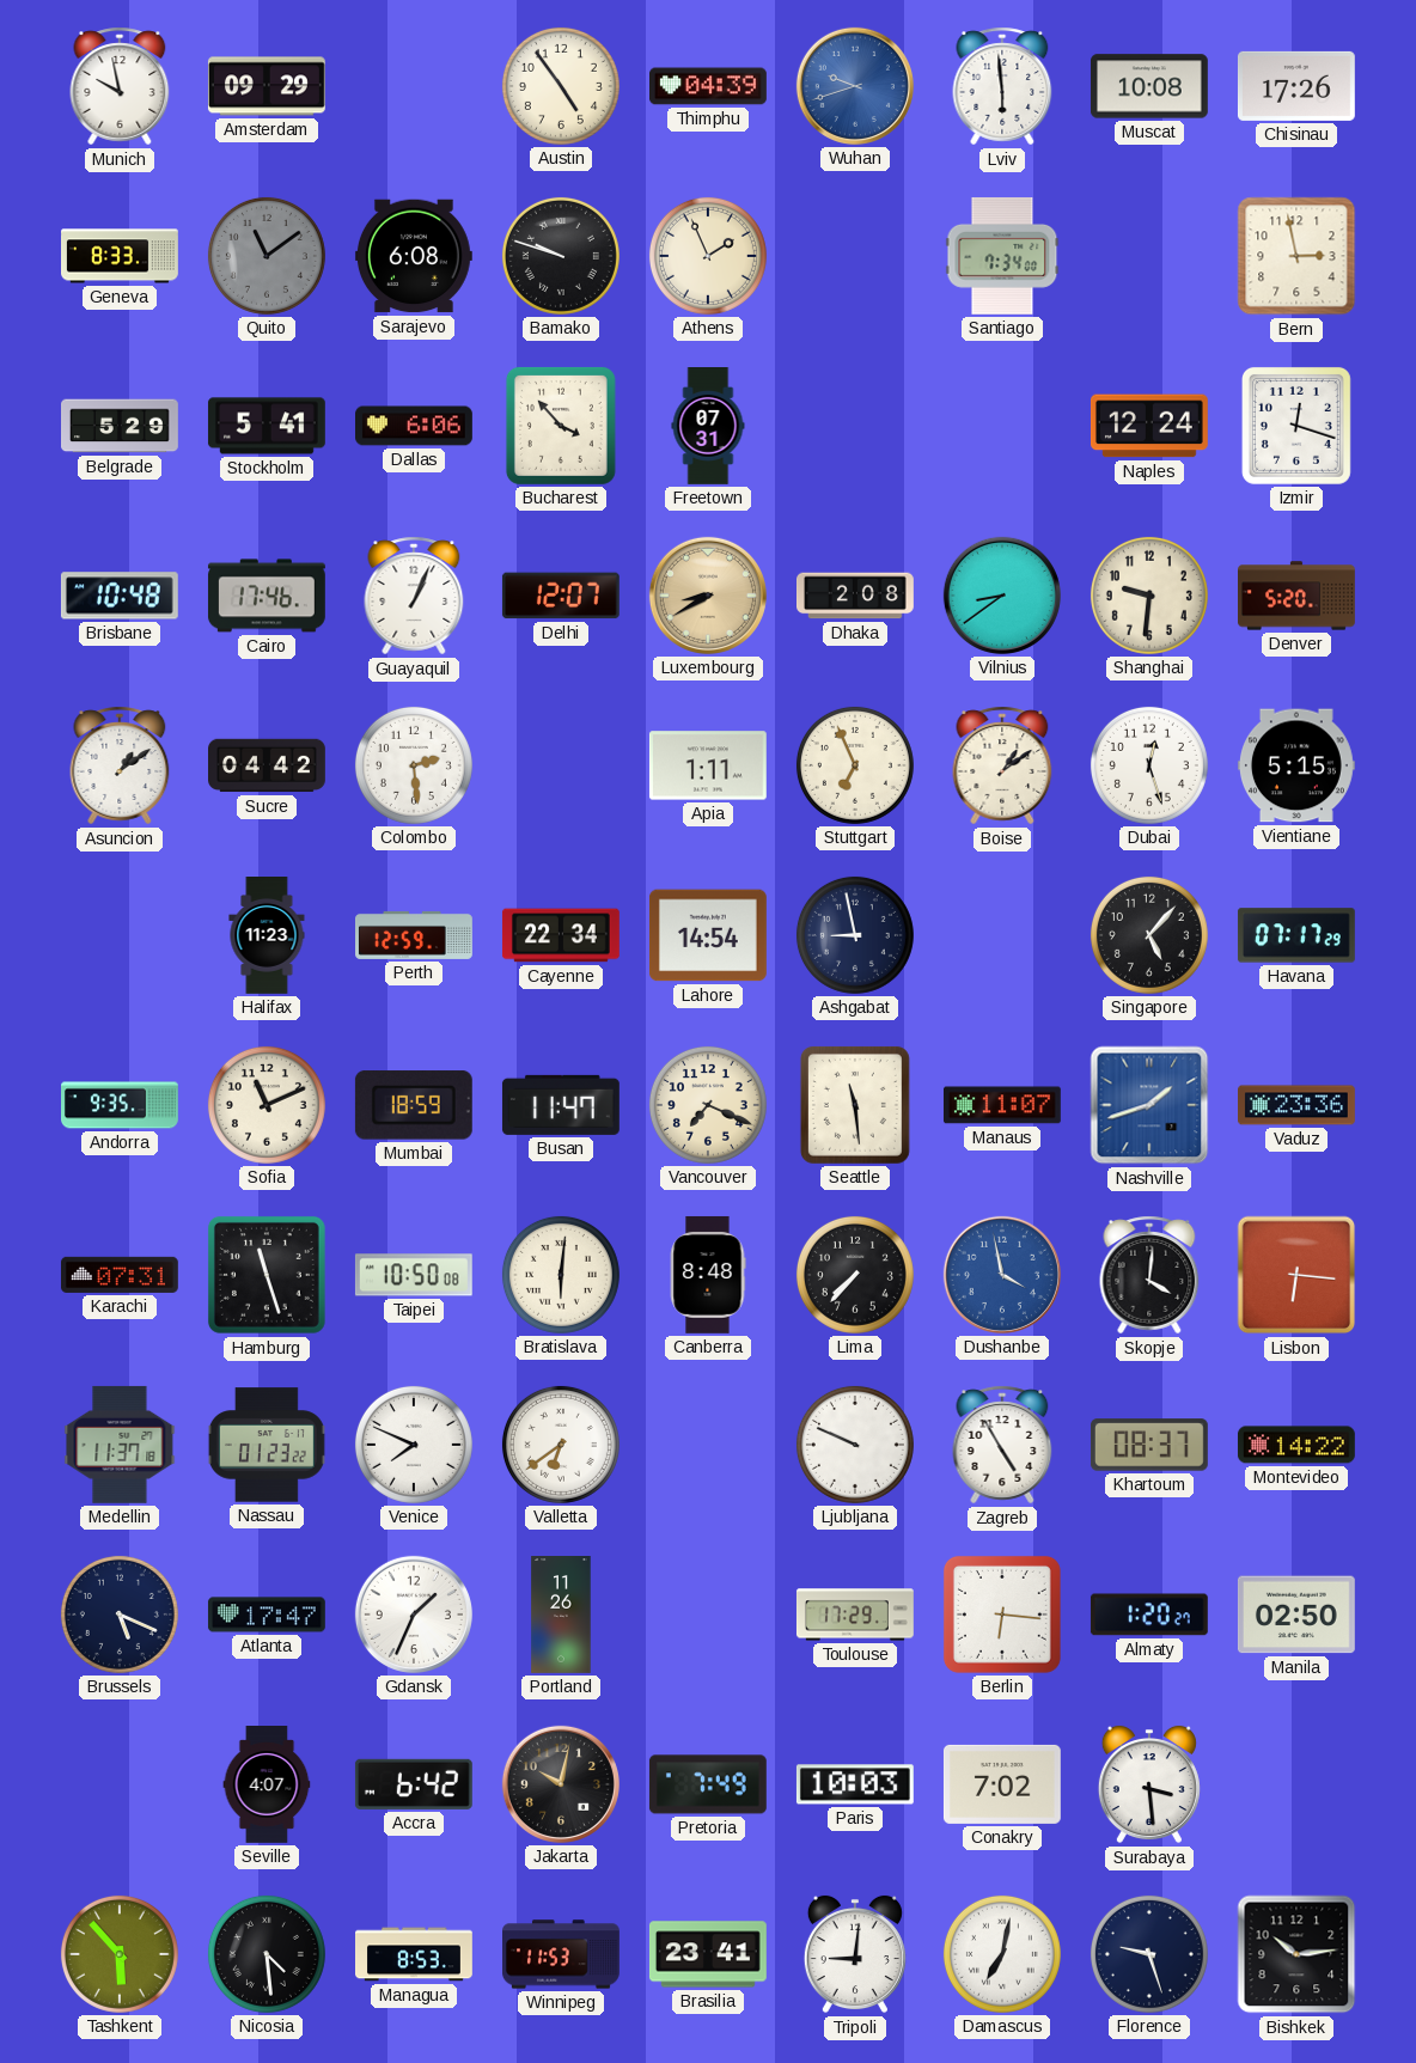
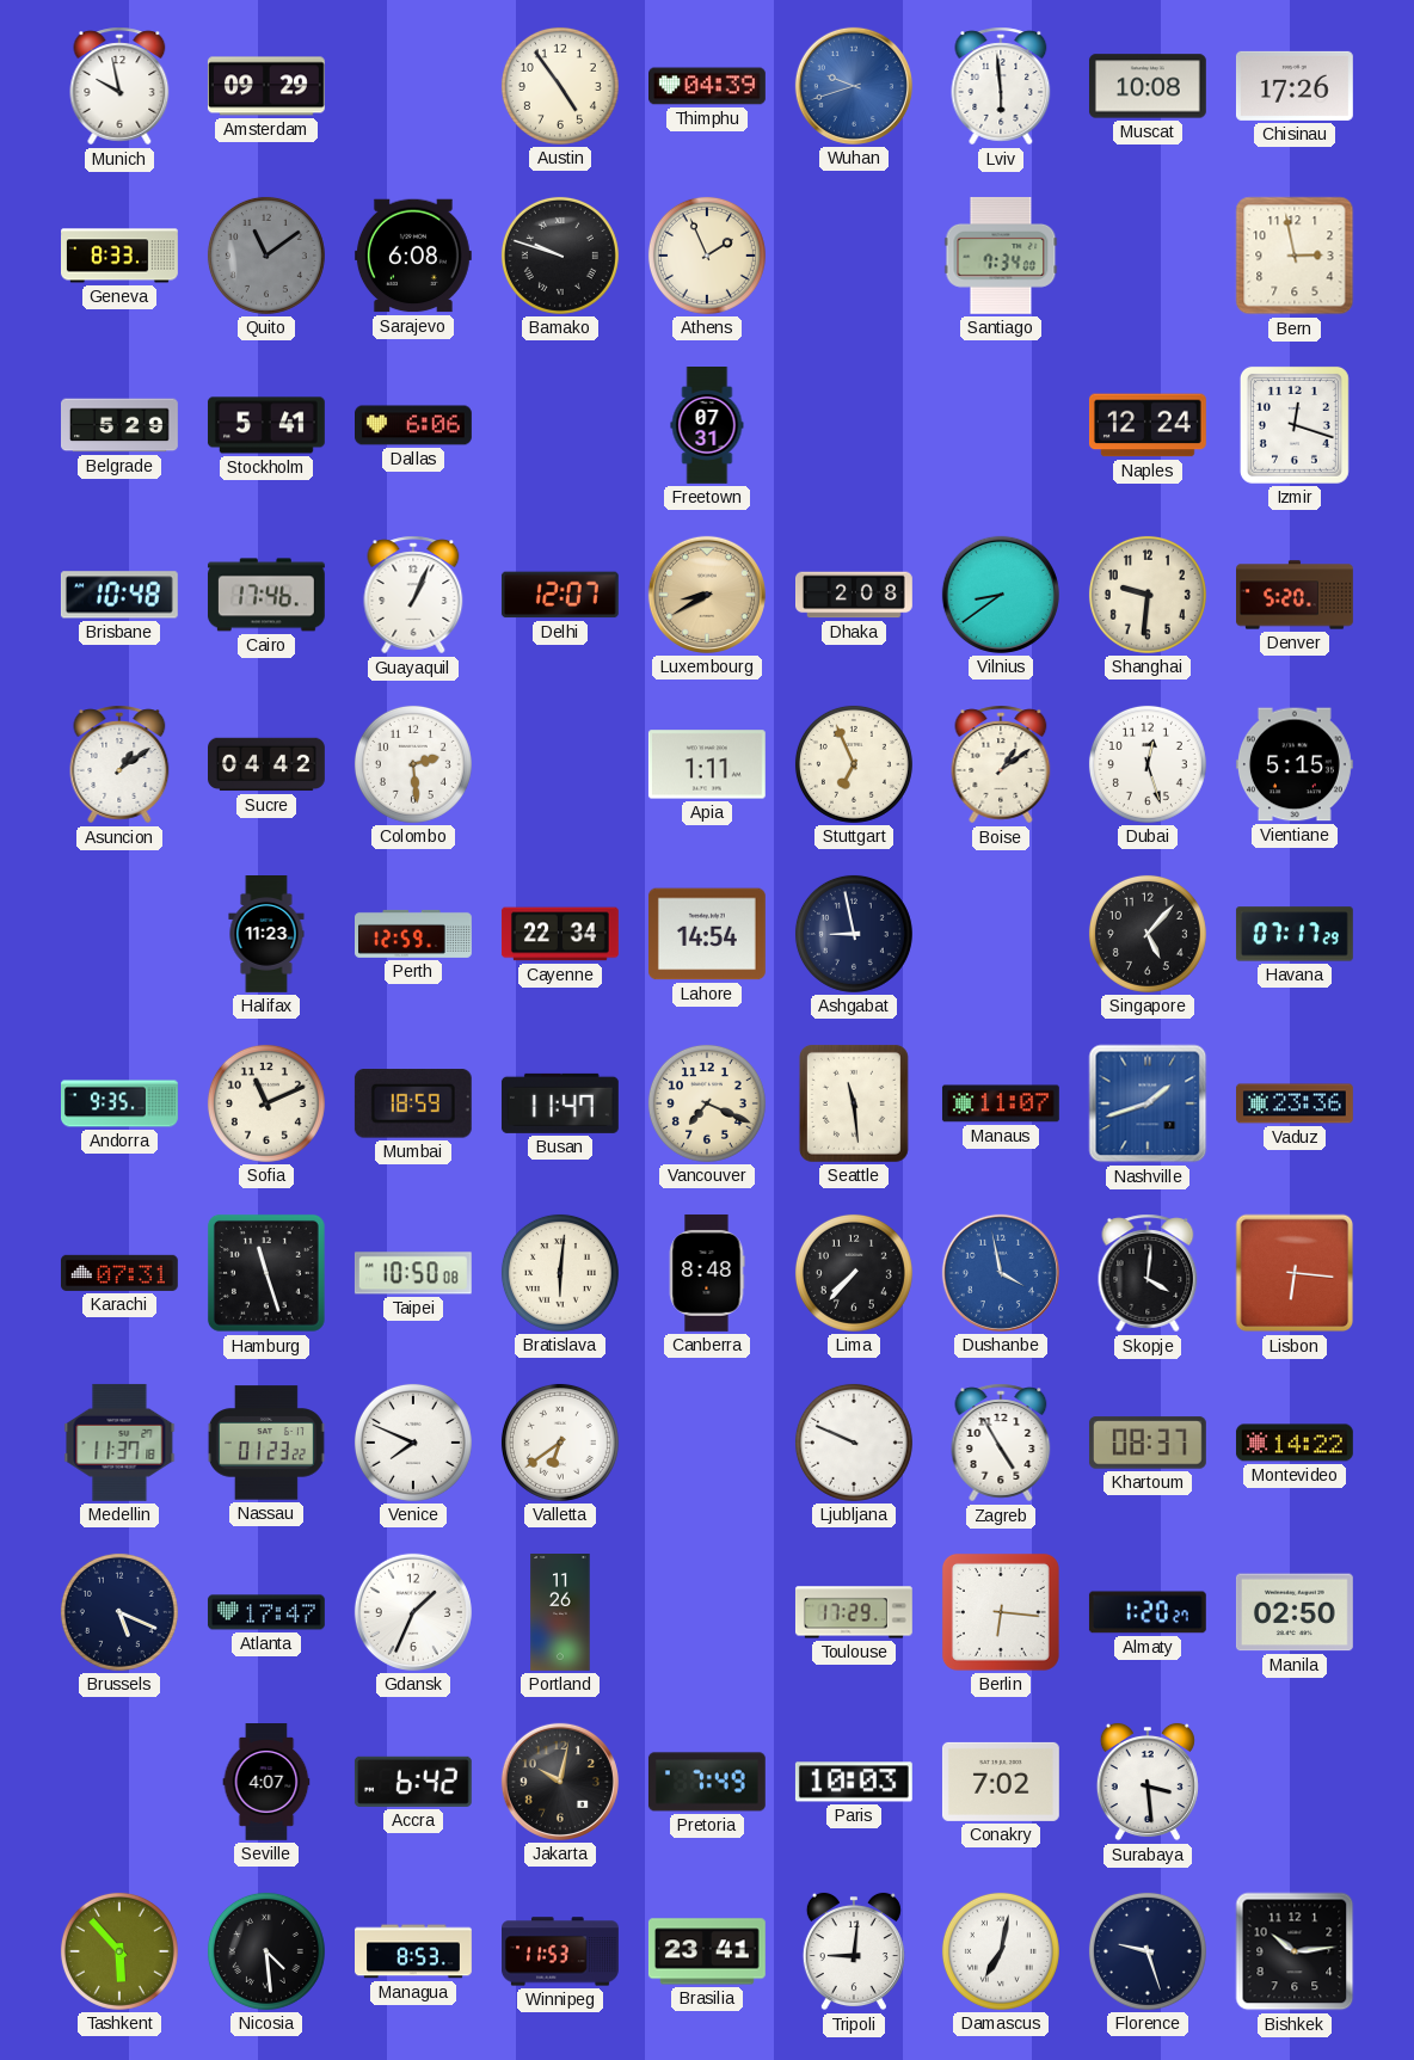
Bucharest: 3:53 -> none (561, 426)
